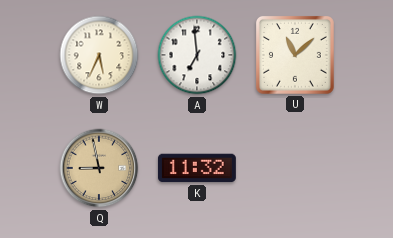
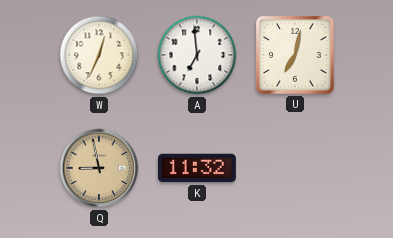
W: 5:34 -> 12:34 (99, 55)
U: 11:08 -> 7:02 (295, 55)
